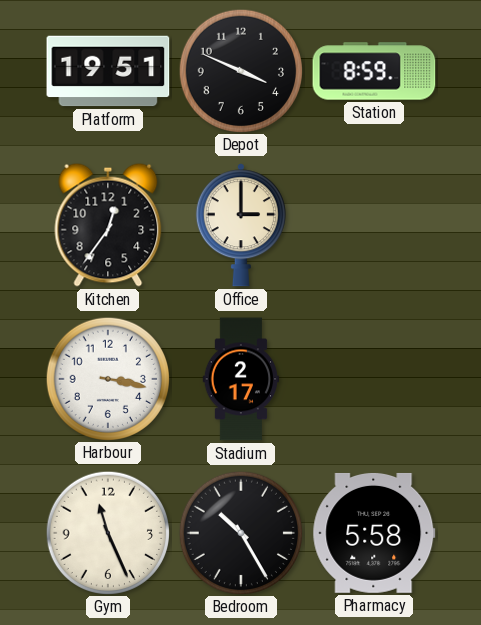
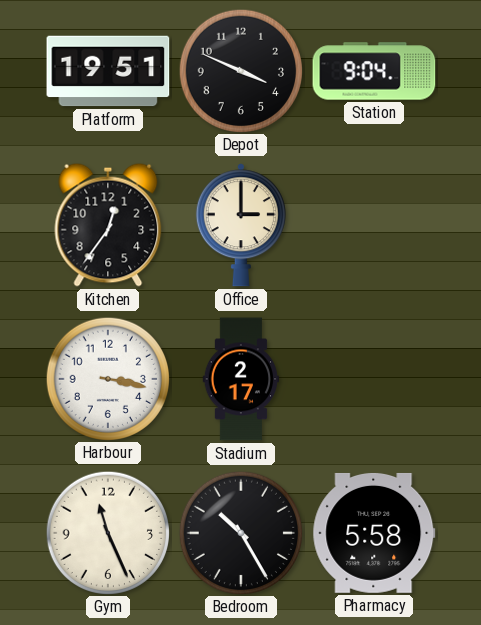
Station: 8:59 -> 9:04 (374, 71)
